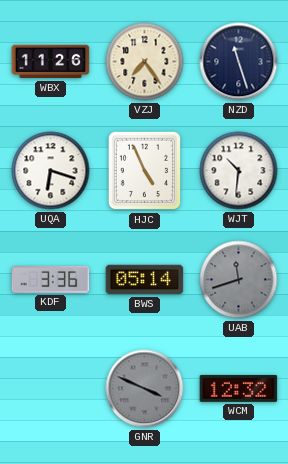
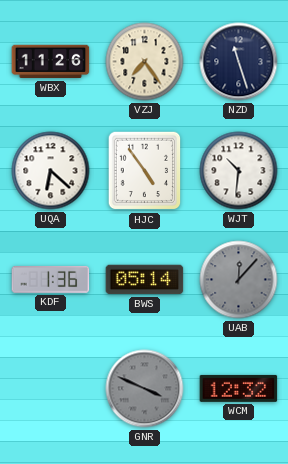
UQA: 6:18 -> 6:22 (51, 171)
HJC: 4:56 -> 4:54 (145, 171)
KDF: 3:36 -> 1:36 (51, 280)
UAB: 11:42 -> 12:07 (239, 280)
